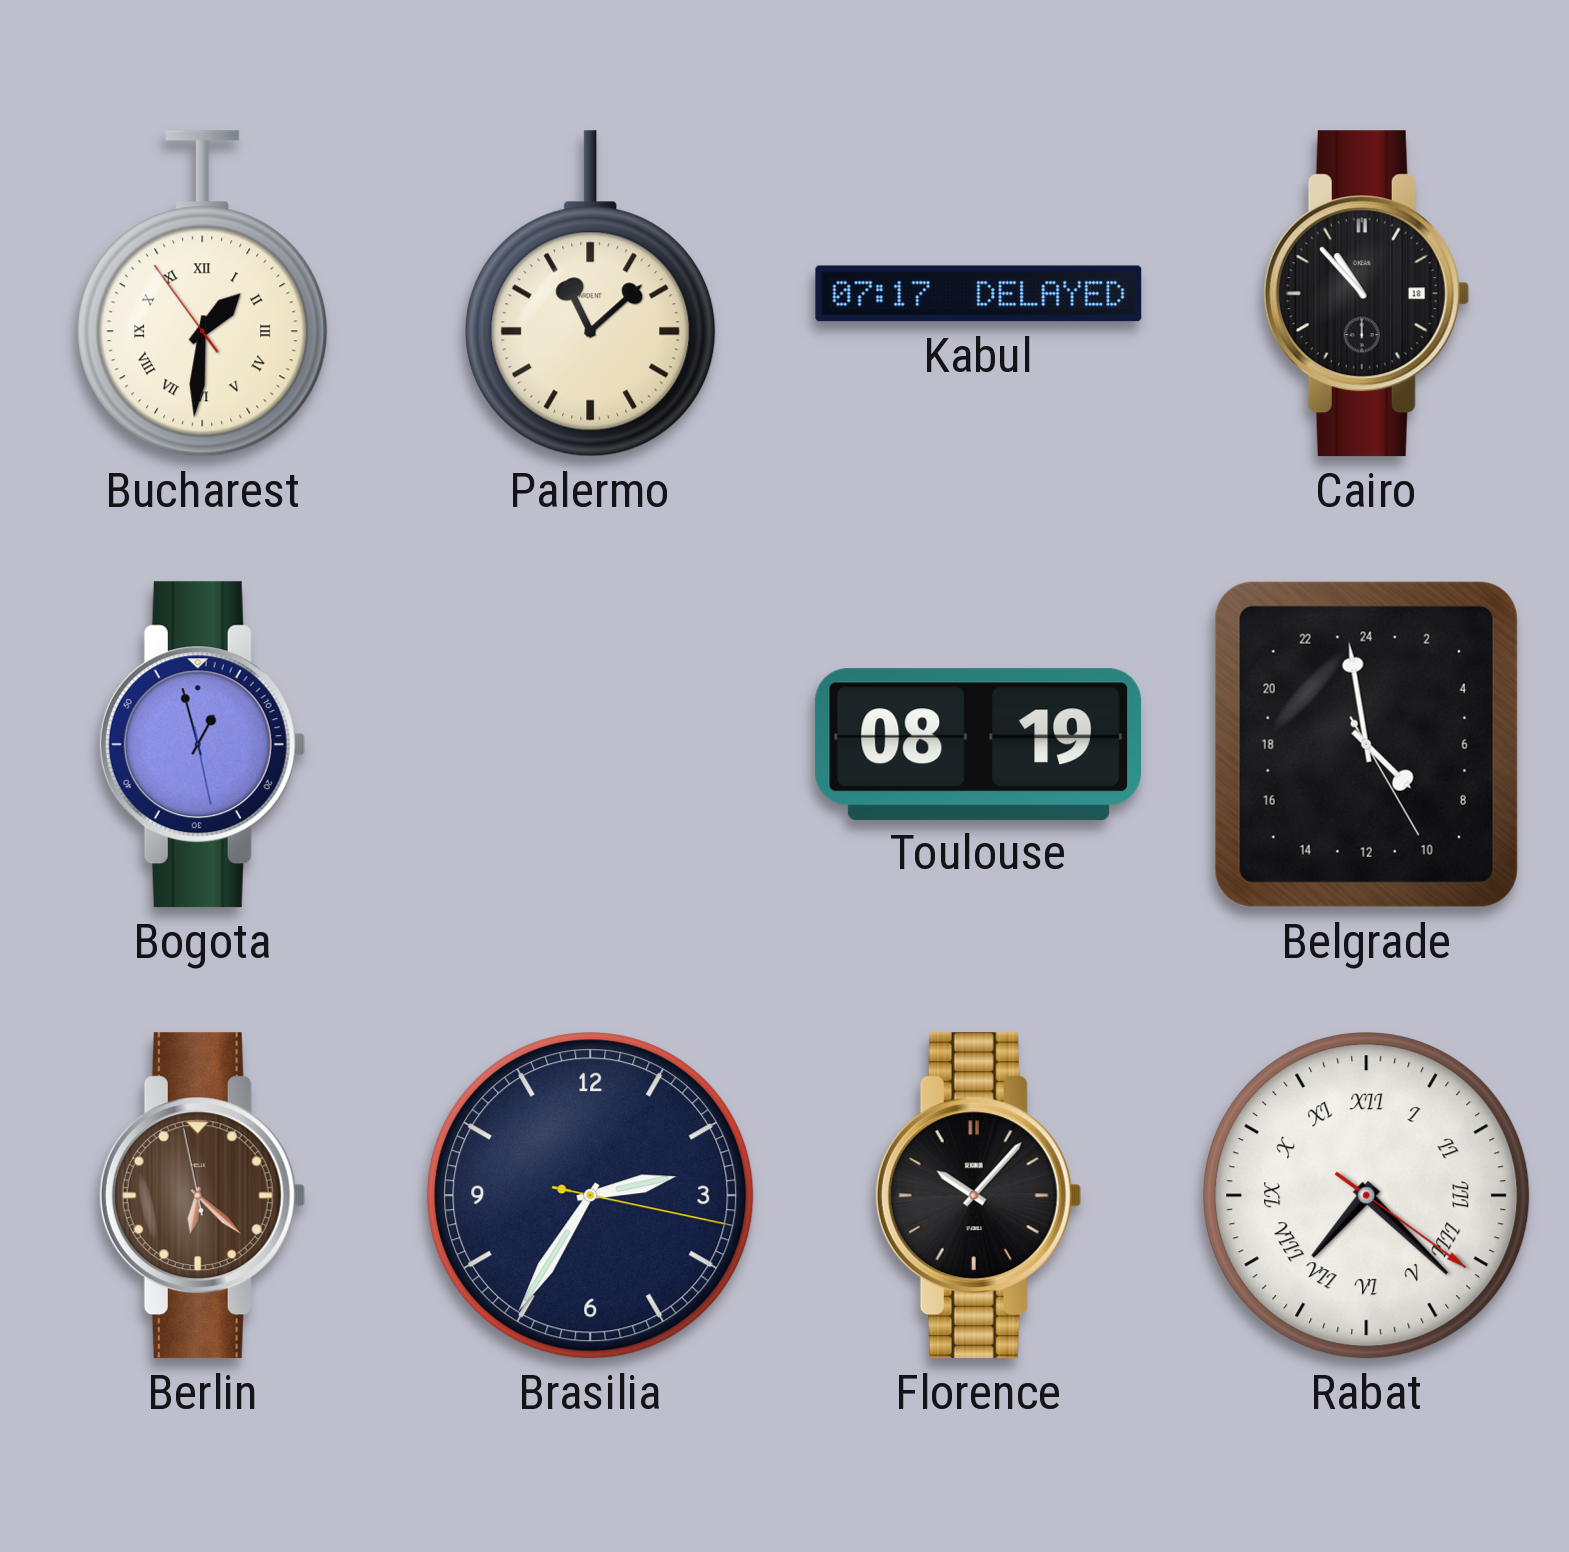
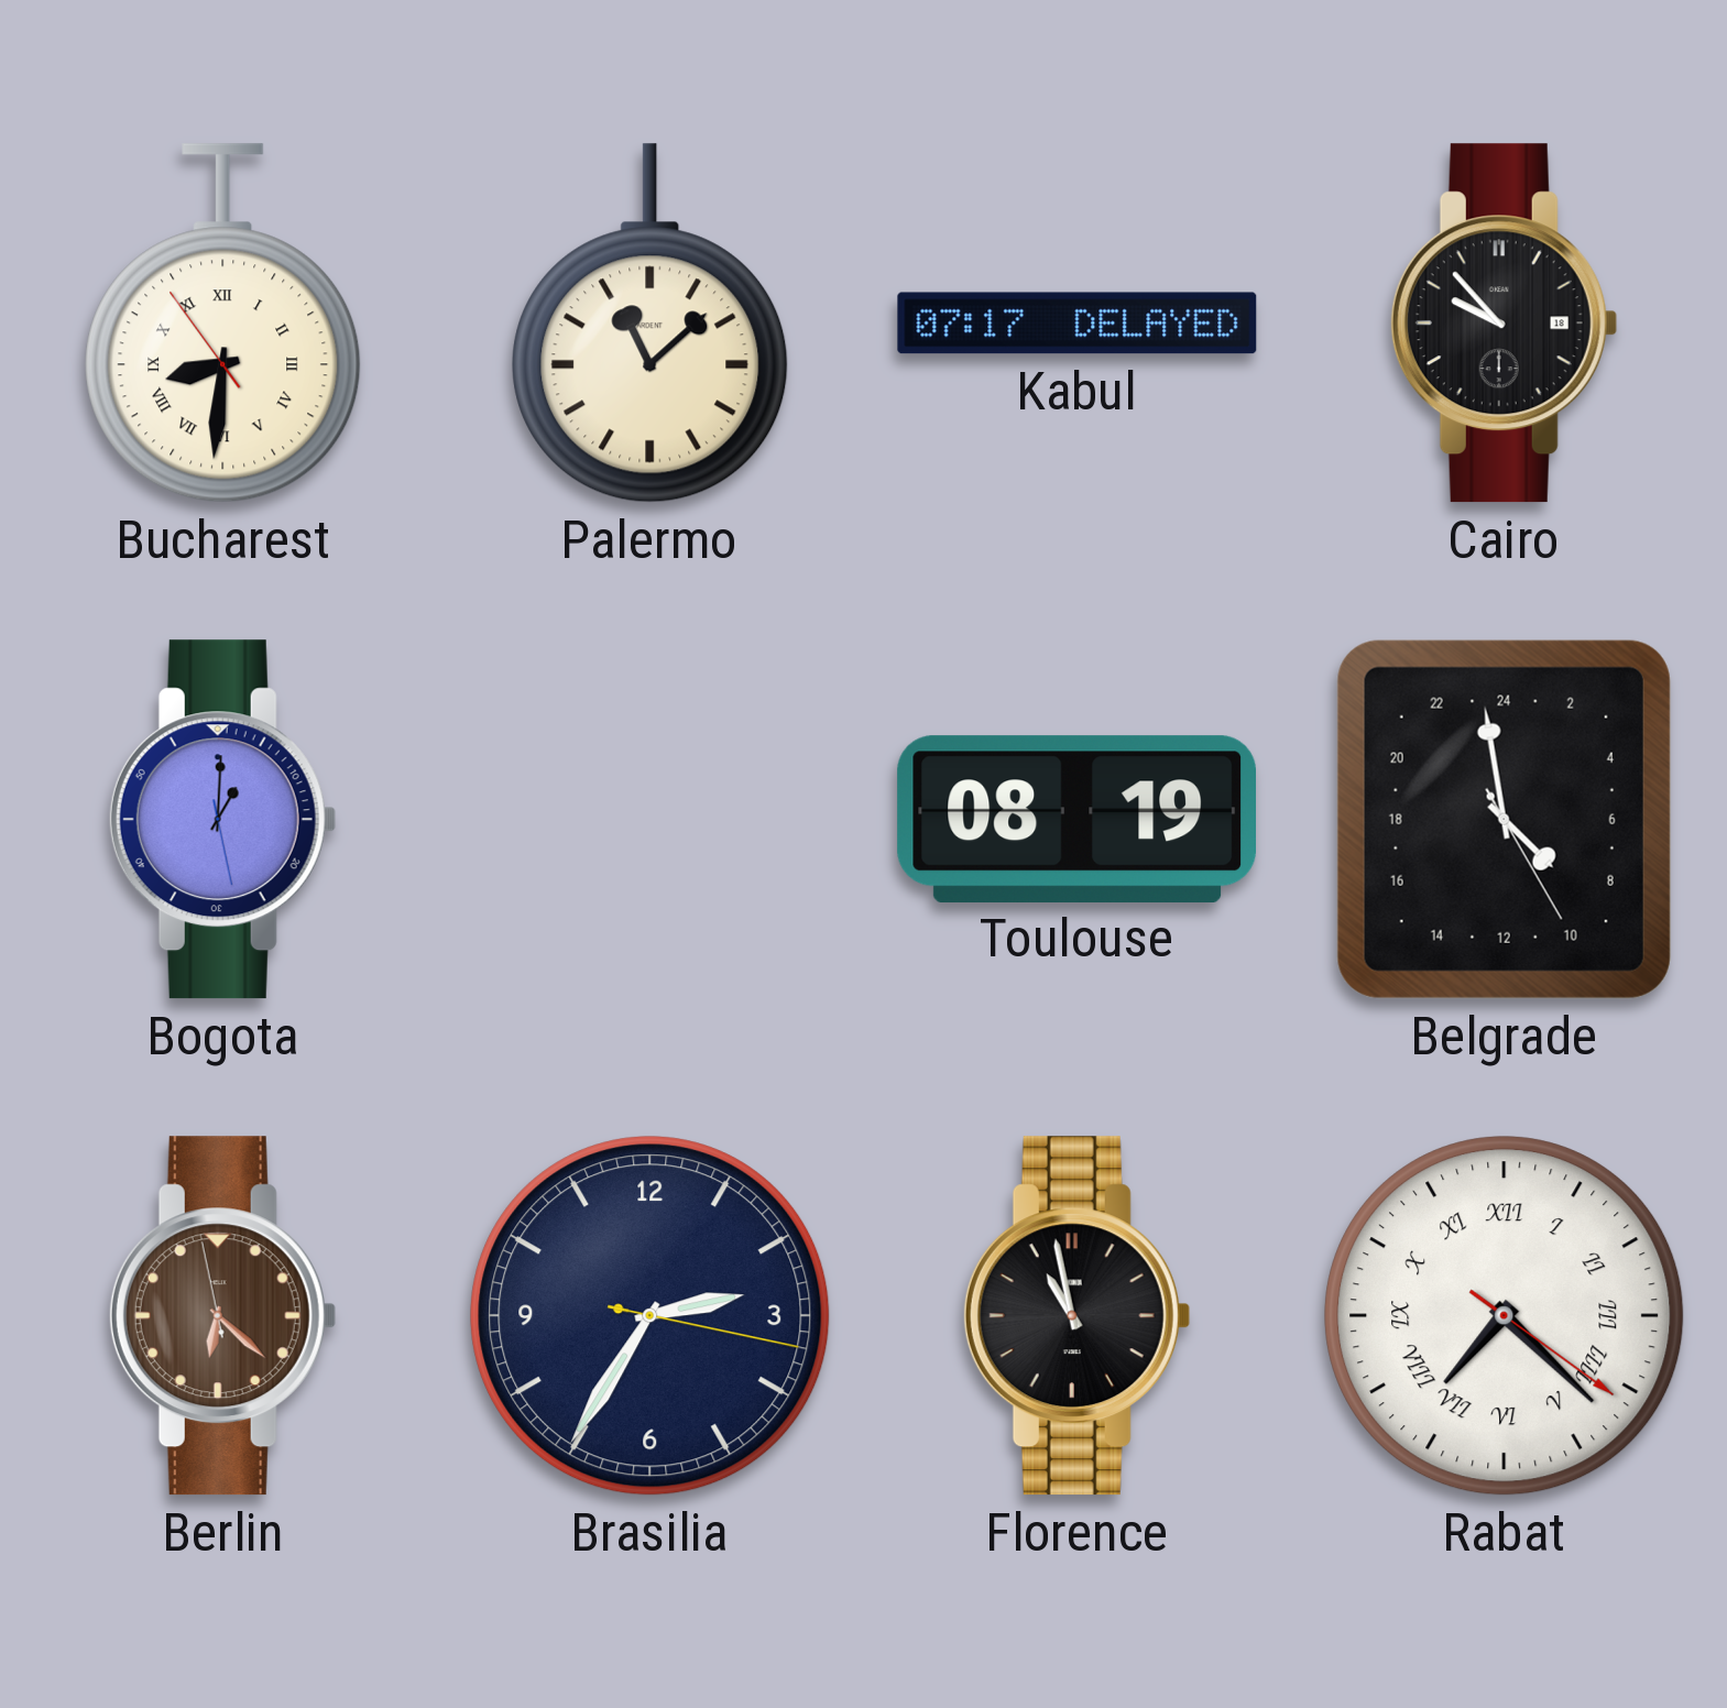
Bucharest: 1:30 -> 8:30 (223, 324)
Cairo: 10:53 -> 9:53 (1504, 324)
Bogota: 12:57 -> 1:00 (222, 820)
Florence: 10:07 -> 10:58 (1076, 1316)
